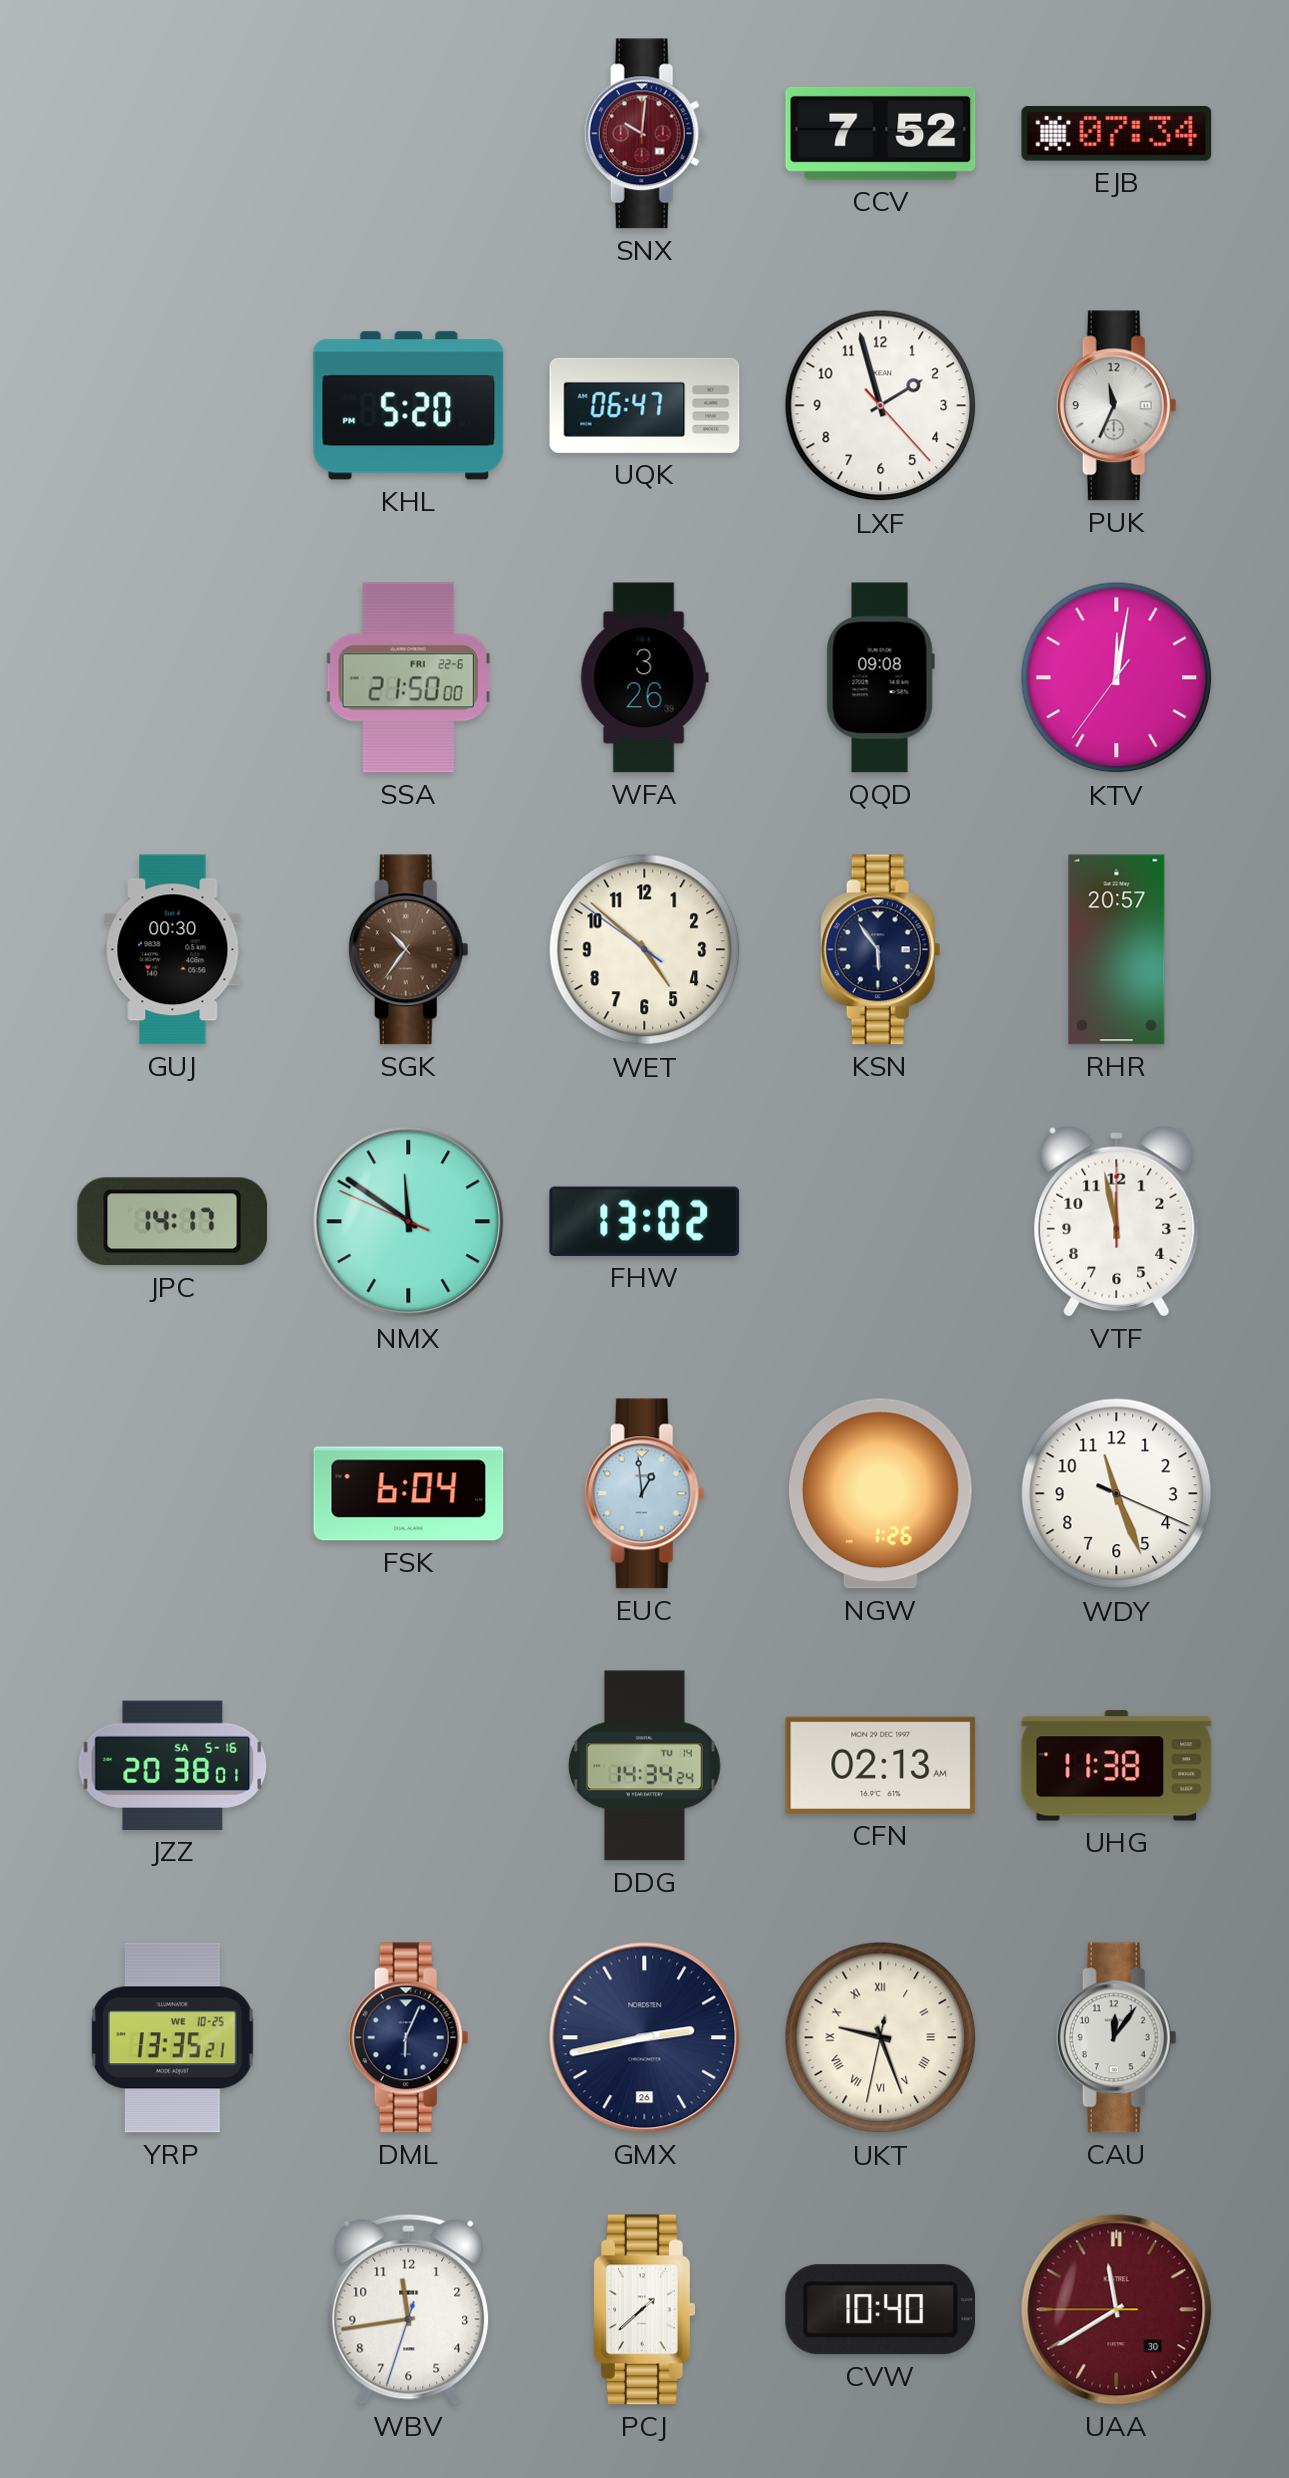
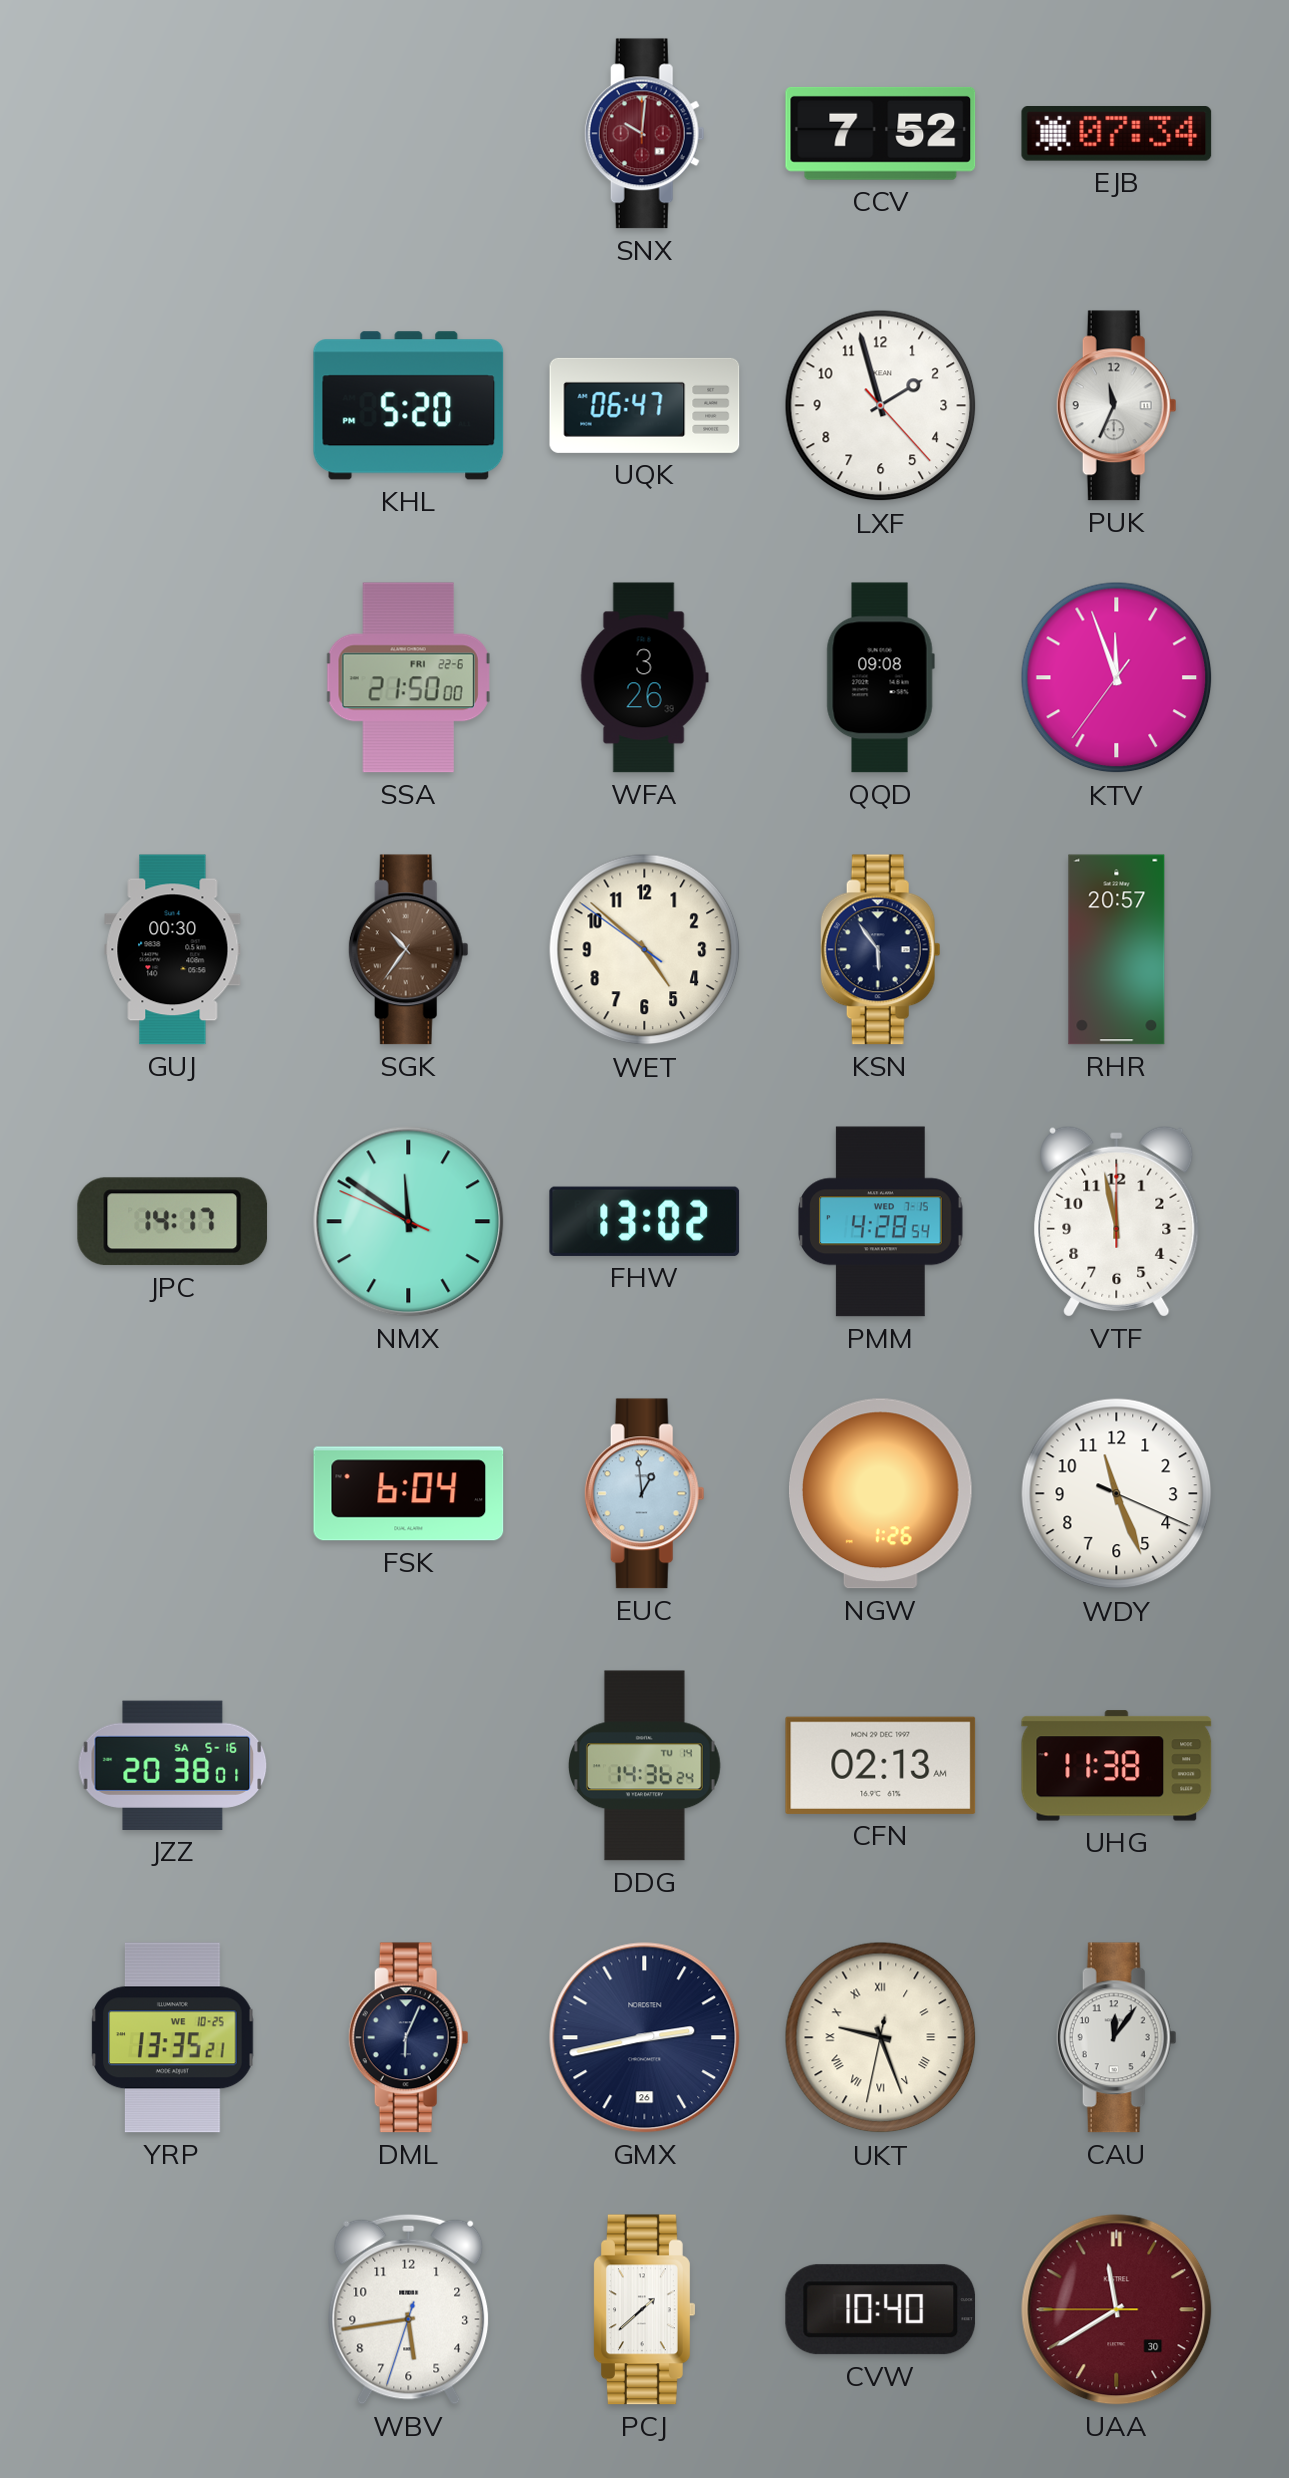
KTV: 12:01 -> 11:56 (1117, 678)
PMM: none -> 4:28 (881, 1222)
DDG: 14:34 -> 14:36 (644, 1766)
WBV: 11:43 -> 5:43 (409, 2309)
